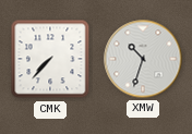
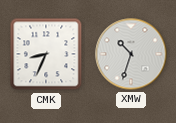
CMK: 7:37 -> 8:34 (46, 54)
